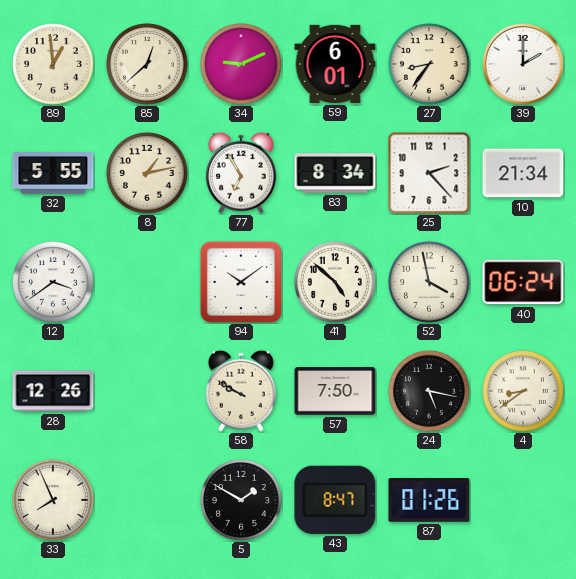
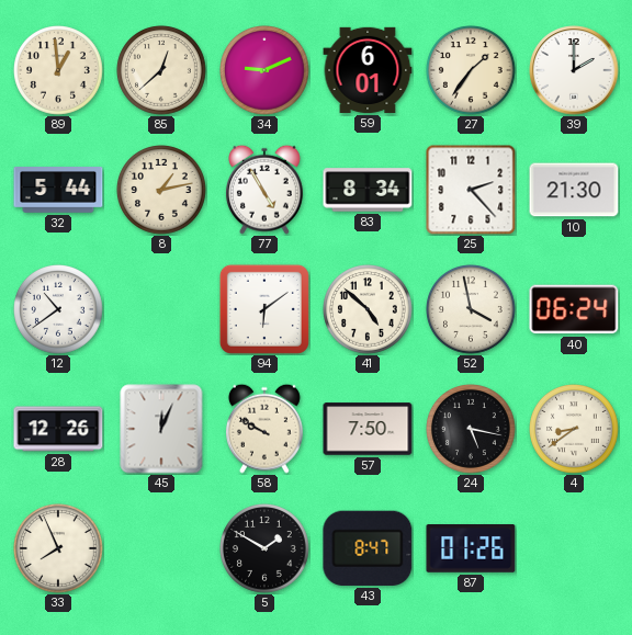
27: 8:36 -> 1:36 (472, 71)
32: 5:55 -> 5:44 (58, 191)
77: 6:55 -> 4:55 (264, 190)
10: 21:34 -> 21:30 (574, 190)
12: 3:39 -> 10:39 (59, 310)
94: 10:09 -> 6:09 (264, 309)
45: none -> 12:04 (161, 429)
